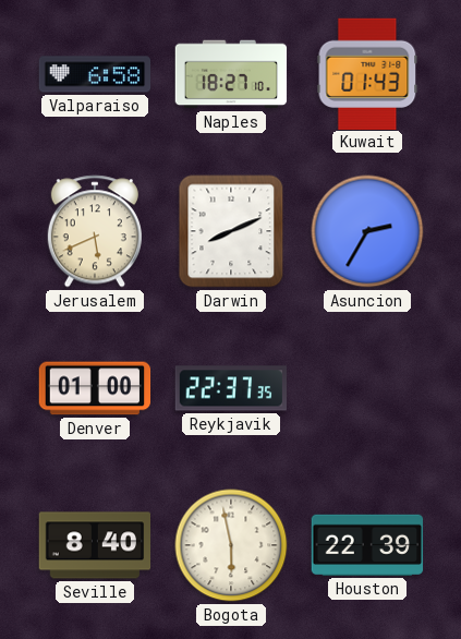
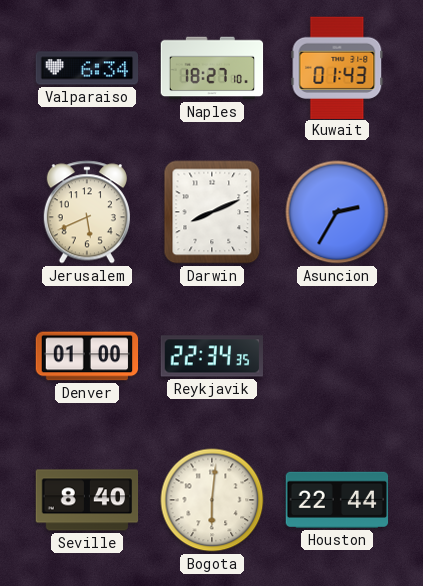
Valparaiso: 6:58 -> 6:34 (87, 68)
Reykjavik: 22:37 -> 22:34 (211, 356)
Bogota: 5:58 -> 6:01 (212, 500)
Houston: 22:39 -> 22:44 (337, 500)
